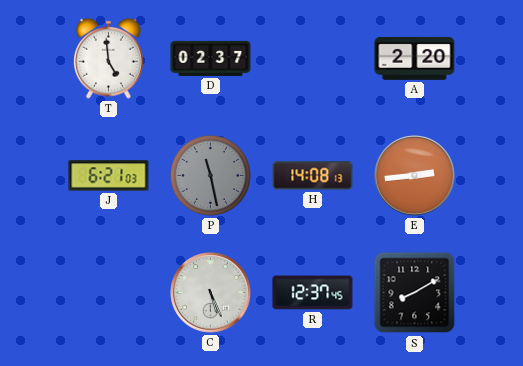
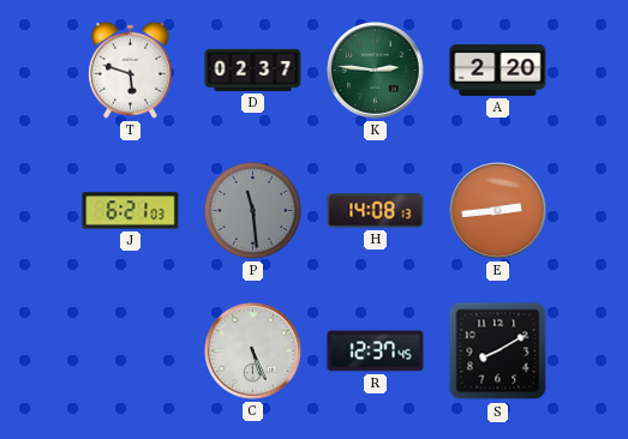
T: 4:59 -> 5:48 (131, 70)
K: none -> 2:46 (376, 71)
P: 11:28 -> 11:29 (252, 210)
